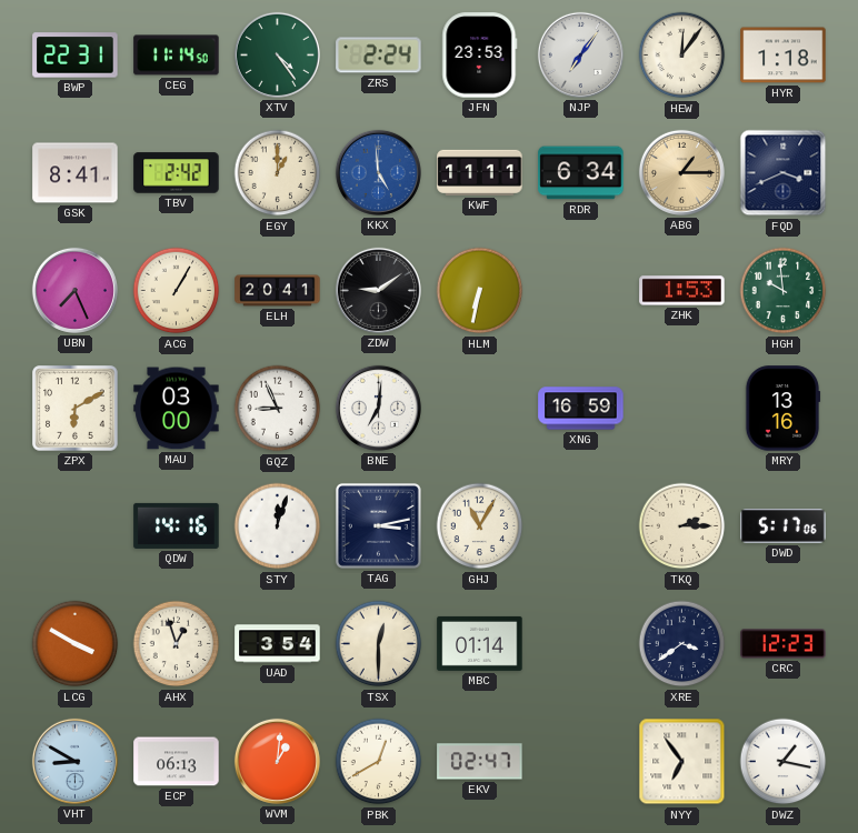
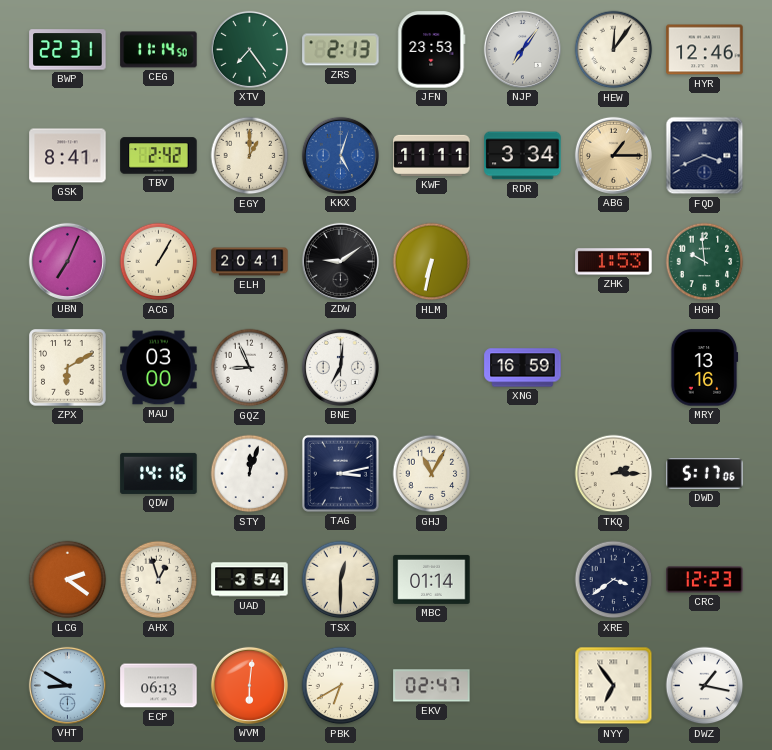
XTV: 4:24 -> 7:24 (249, 49)
ZRS: 2:24 -> 2:13 (341, 50)
HYR: 1:18 -> 12:46 (705, 50)
KKX: 4:59 -> 5:03 (340, 155)
RDR: 6:34 -> 3:34 (523, 156)
UBN: 7:26 -> 7:04 (67, 261)
LCG: 3:50 -> 2:21 (68, 580)
WVM: 1:01 -> 6:01 (249, 685)
PBK: 12:40 -> 6:40 (341, 686)
